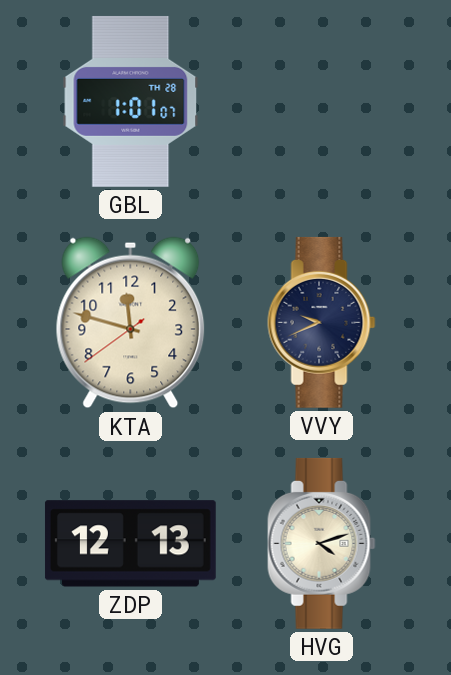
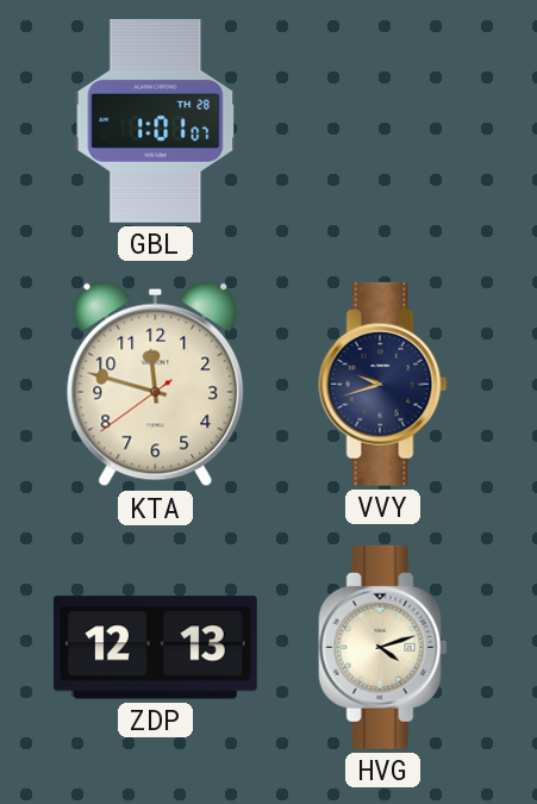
VVY: 9:41 -> 9:42 (383, 384)
